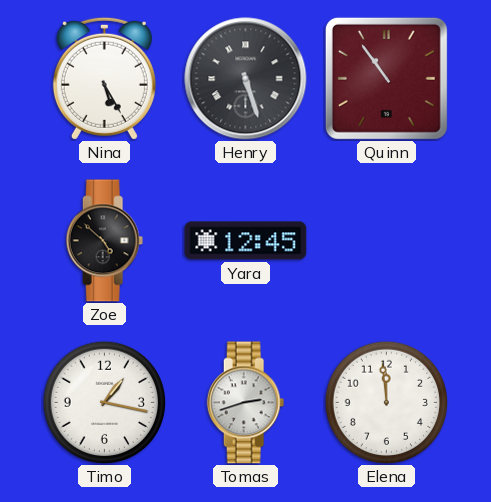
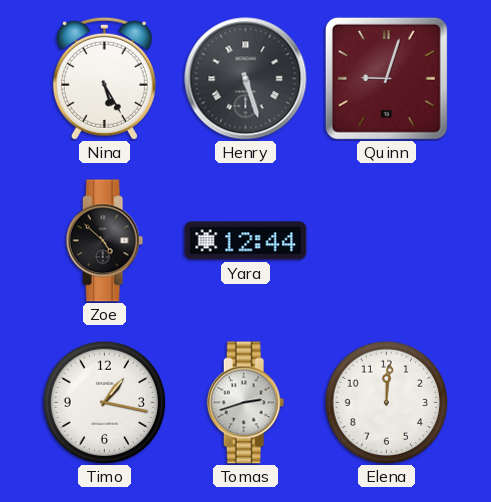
Quinn: 10:54 -> 9:03 (386, 78)
Yara: 12:45 -> 12:44 (246, 241)
Elena: 11:59 -> 12:01 (386, 402)
